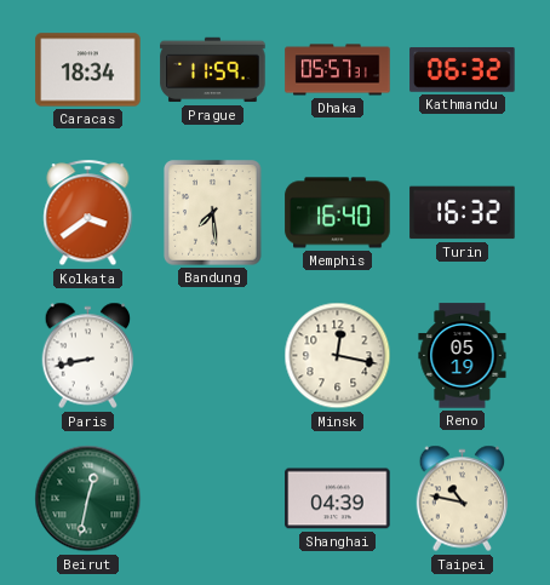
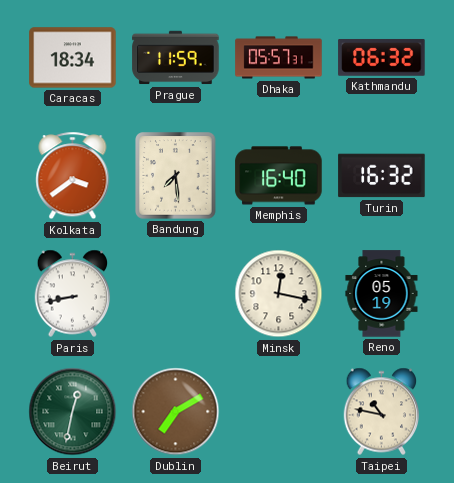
Dublin: none -> 7:10 (176, 412)
Shanghai: 04:39 -> none (338, 499)
